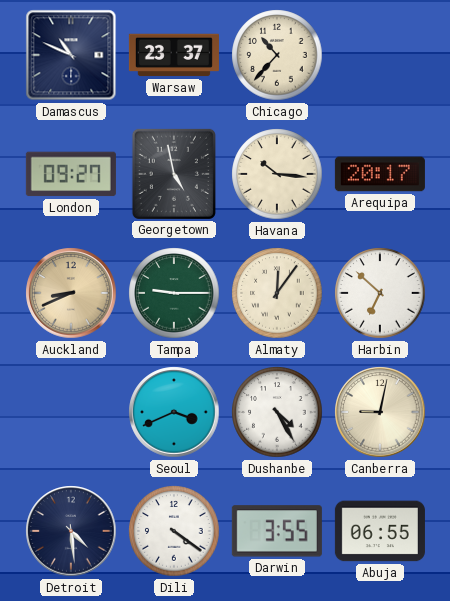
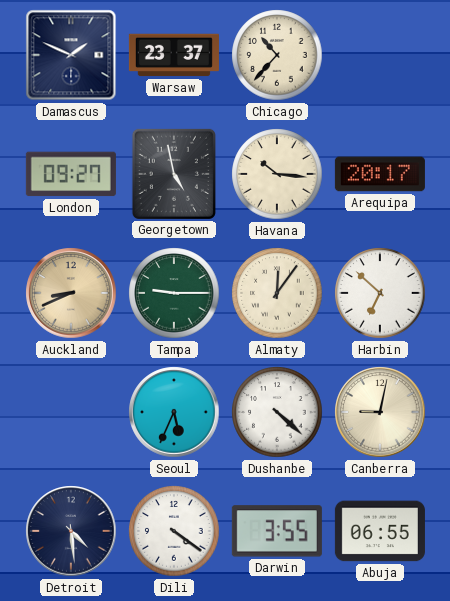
Damascus: 10:49 -> 1:49 (71, 55)
Seoul: 3:41 -> 5:34 (174, 412)
Dushanbe: 4:25 -> 4:22 (277, 412)
